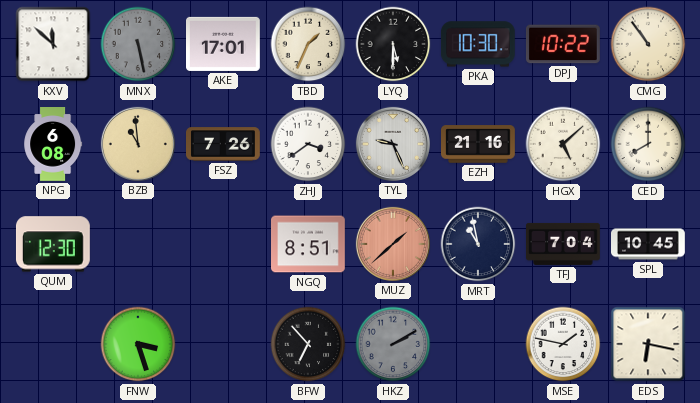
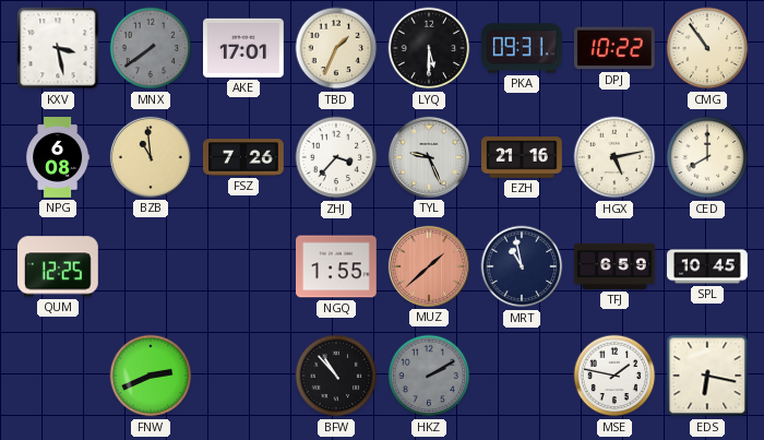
KXV: 11:52 -> 3:28 (58, 48)
MNX: 5:28 -> 7:39 (151, 48)
PKA: 10:30 -> 09:31 (522, 48)
ZHJ: 3:39 -> 3:37 (336, 157)
HGX: 5:08 -> 5:13 (614, 157)
QUM: 12:30 -> 12:25 (58, 266)
NGQ: 8:51 -> 1:55 (337, 266)
TFJ: 7:04 -> 6:59 (616, 266)
FNW: 3:27 -> 2:41 (151, 376)
BFW: 6:53 -> 10:53 (336, 376)
